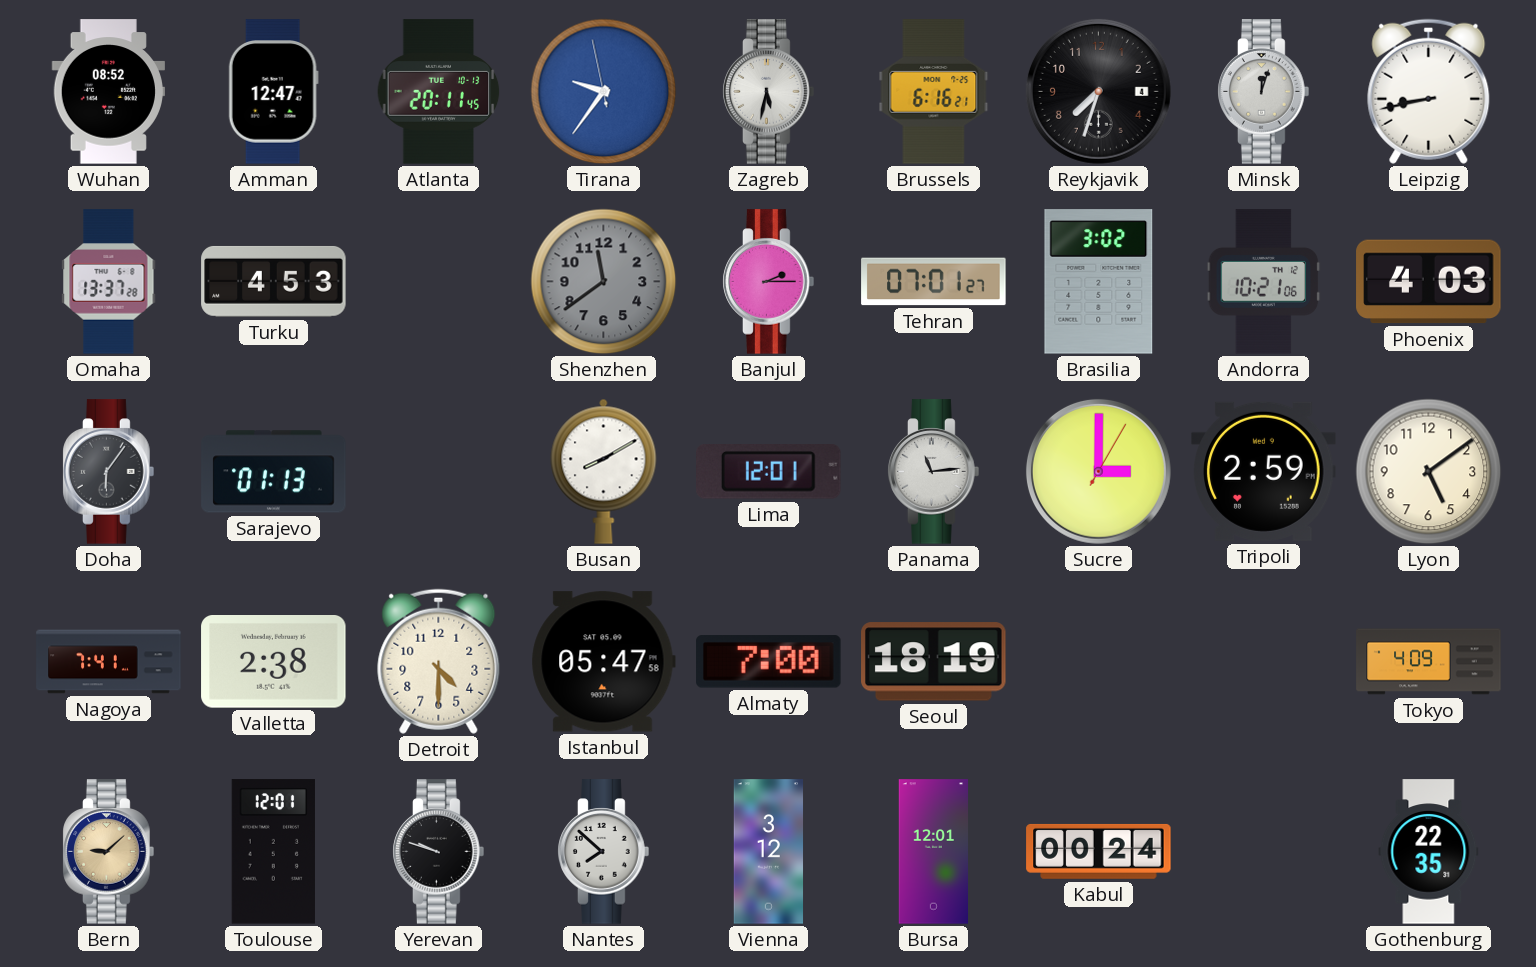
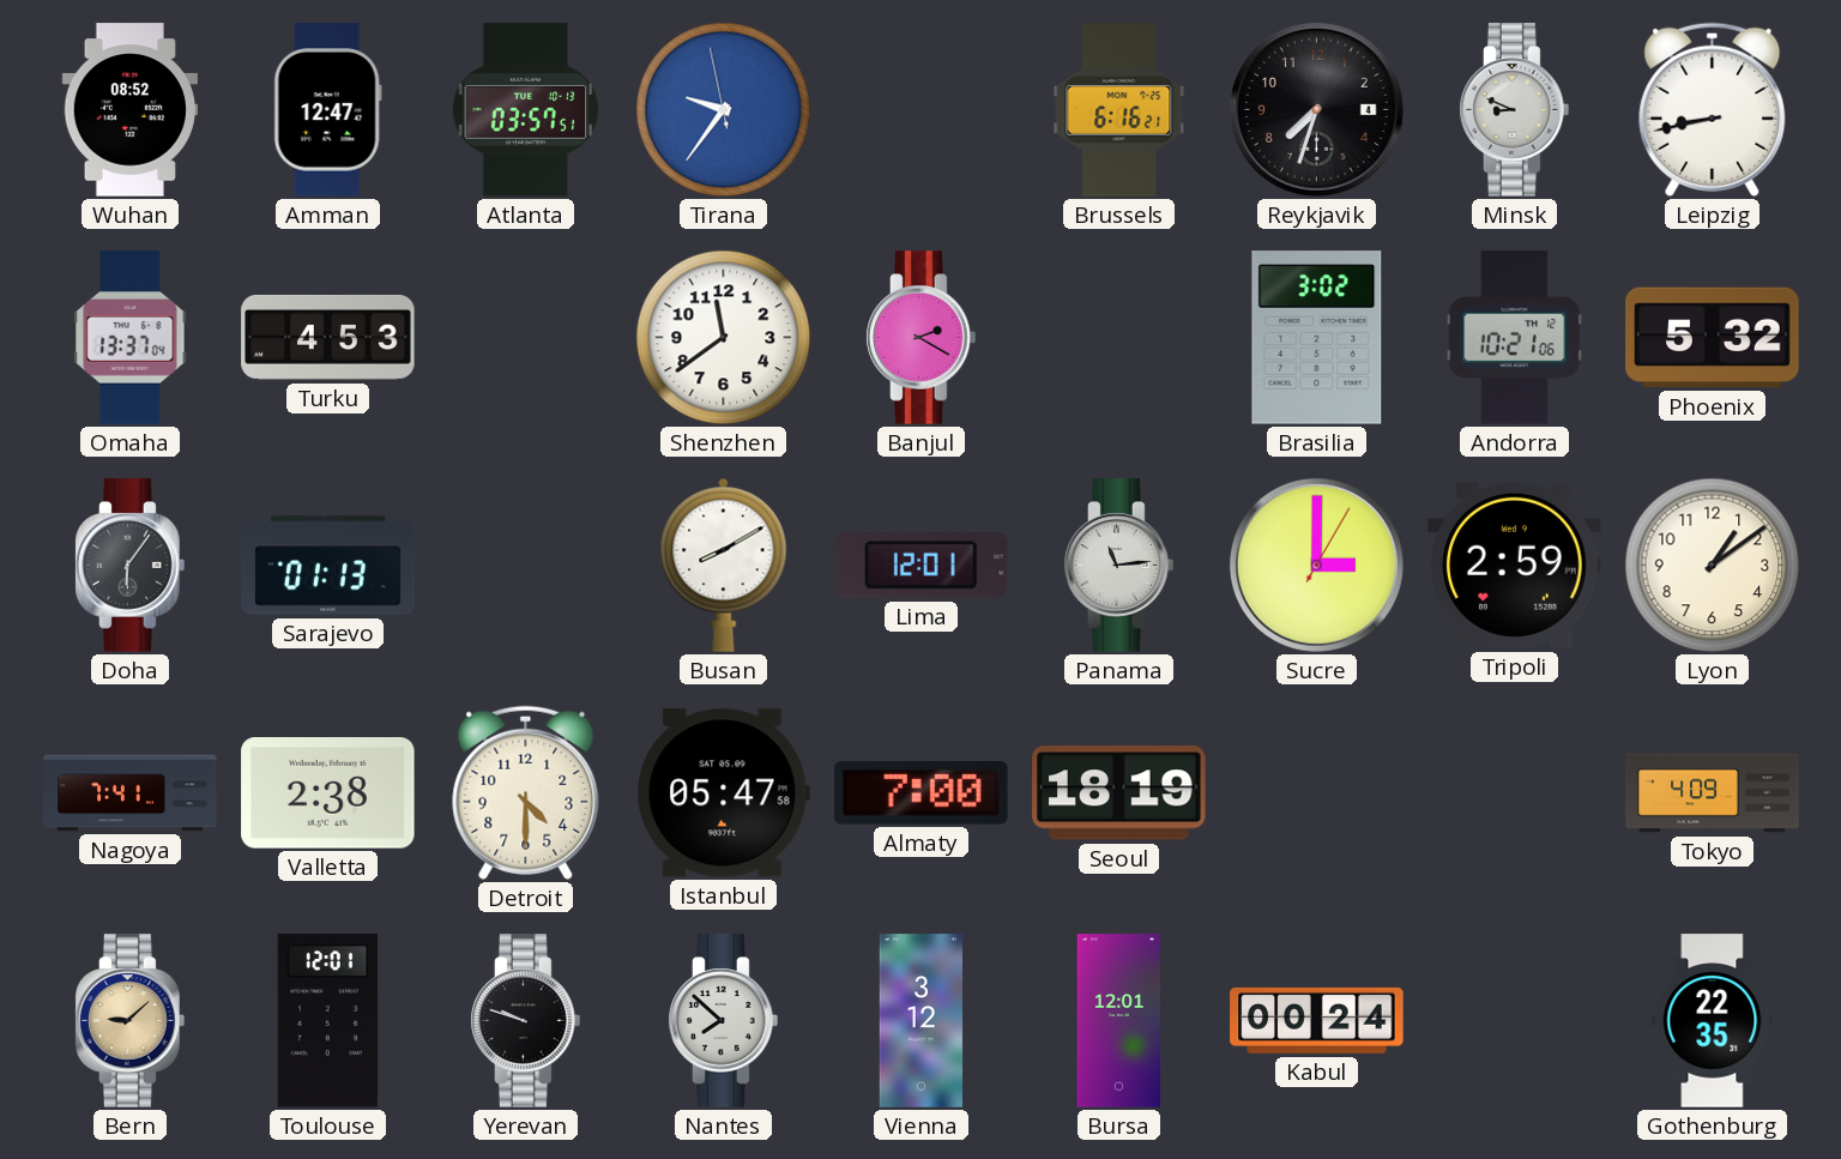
Atlanta: 20:11 -> 03:57 (526, 110)
Zagreb: 5:32 -> none (769, 92)
Minsk: 12:03 -> 8:49 (1515, 110)
Omaha: 13:37:28 -> 13:37:04 (131, 338)
Shenzhen dial: grey -> white (724, 338)
Banjul: 2:15 -> 2:20 (922, 338)
Tehran: 07:01 -> none (934, 282)
Phoenix: 4:03 -> 5:32 (1713, 338)
Lyon: 5:09 -> 1:09 (1713, 566)
